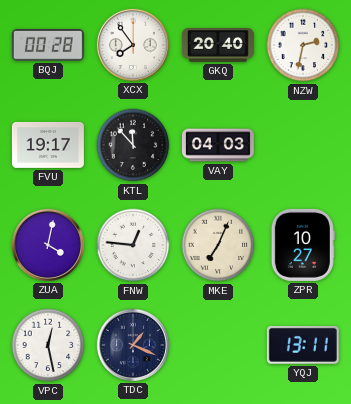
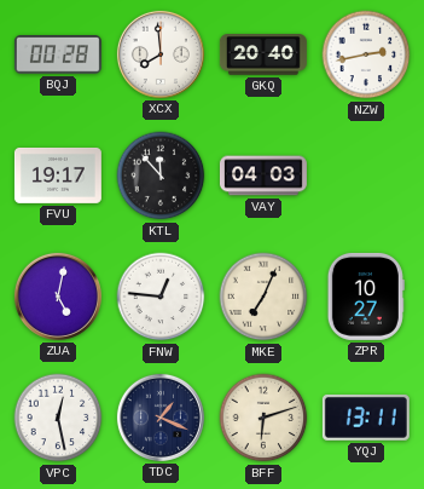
XCX: 7:54 -> 7:59 (161, 54)
NZW: 2:32 -> 2:43 (366, 54)
ZUA: 4:02 -> 5:02 (58, 297)
BFF: none -> 6:12 (263, 418)
